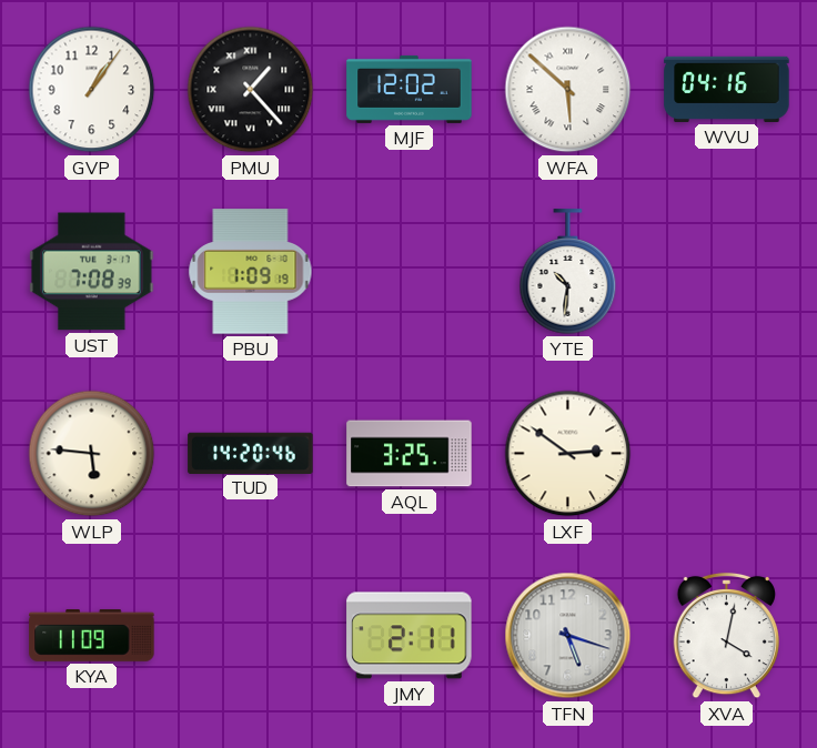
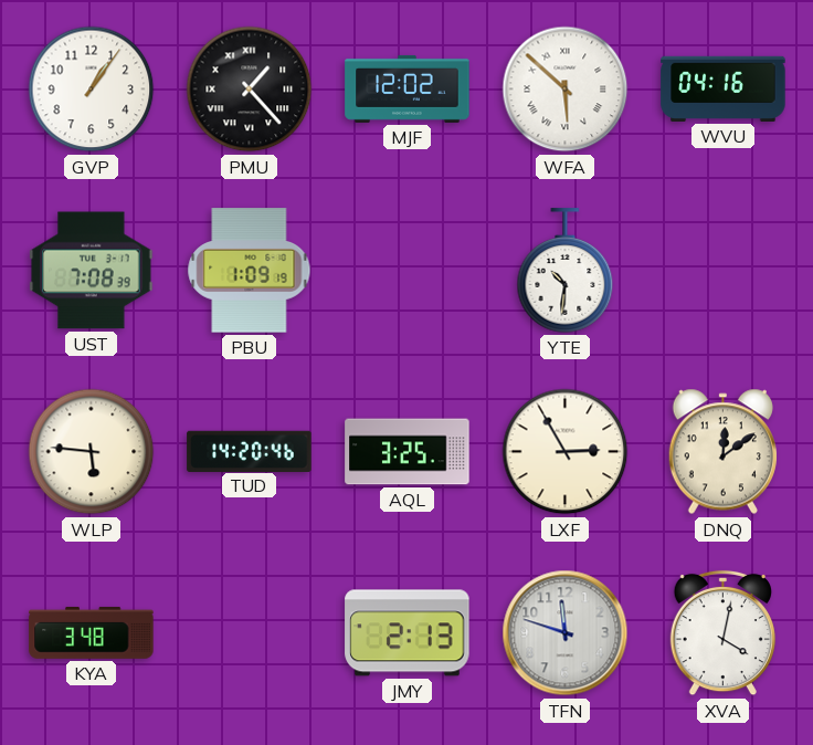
LXF: 2:51 -> 2:55 (566, 452)
DNQ: none -> 12:09 (722, 452)
KYA: 11:09 -> 3:48 (92, 632)
JMY: 2:11 -> 2:13 (408, 633)
TFN: 5:18 -> 11:48 (566, 633)
